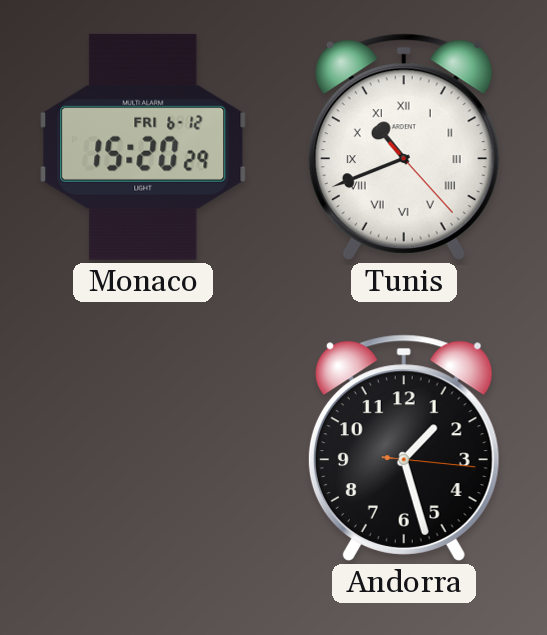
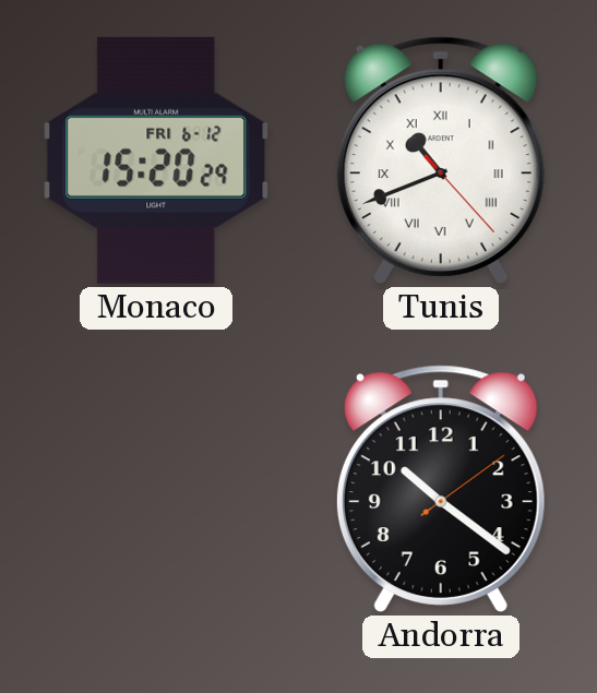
Andorra: 1:27 -> 10:21 (441, 489)
